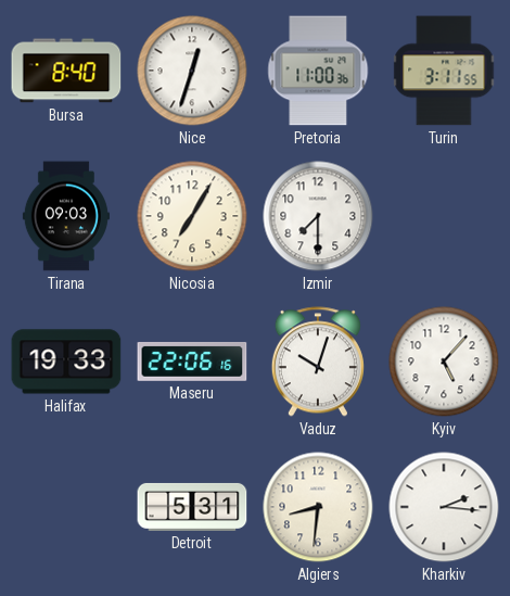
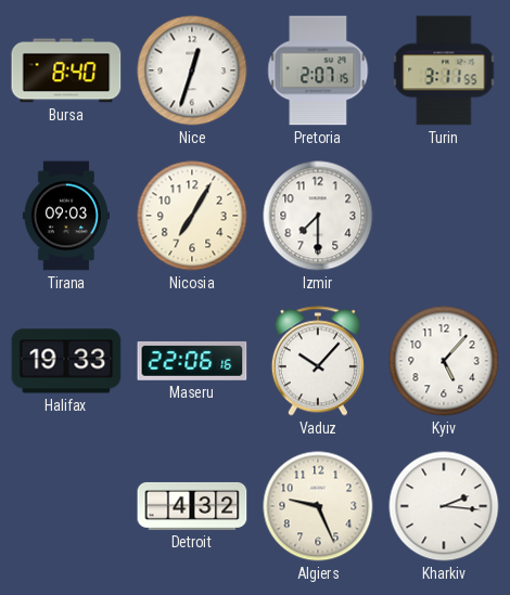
Pretoria: 11:00 -> 2:07 (318, 70)
Vaduz: 10:03 -> 10:07 (318, 361)
Detroit: 5:31 -> 4:32 (192, 506)
Algiers: 8:31 -> 9:26 (318, 506)
